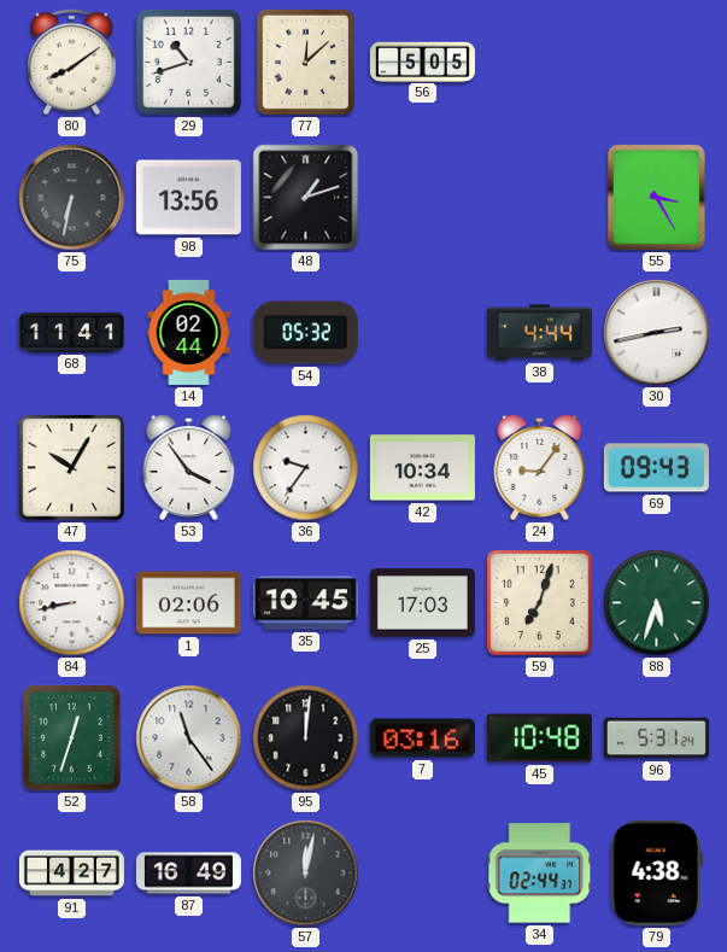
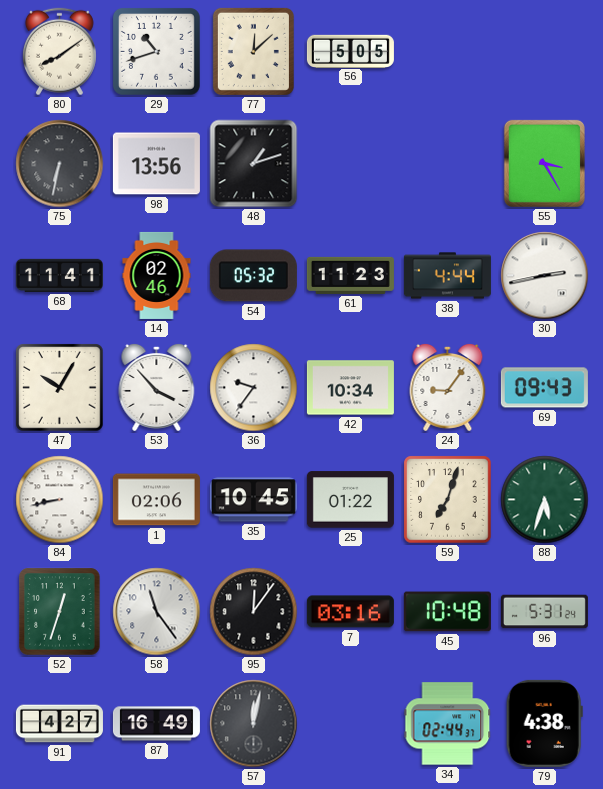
14: 02:44 -> 02:46 (157, 275)
61: none -> 11:23 (350, 275)
53: 3:54 -> 3:53 (157, 387)
25: 17:03 -> 01:22 (350, 500)
95: 12:01 -> 12:06 (254, 612)
